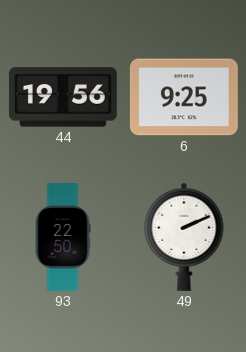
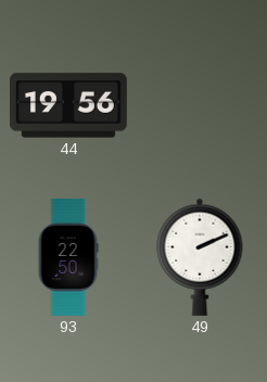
6: 9:25 -> none (184, 97)
